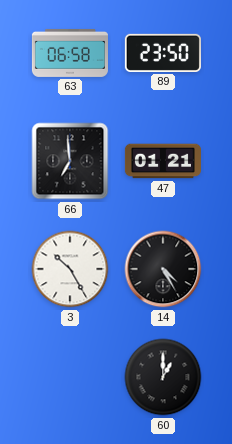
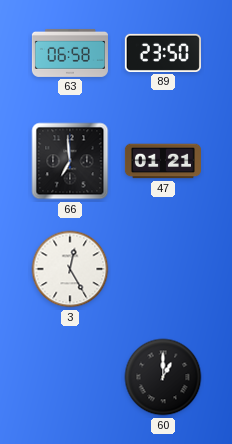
3: 10:25 -> 12:25 (70, 269)
14: 4:25 -> none (163, 269)
